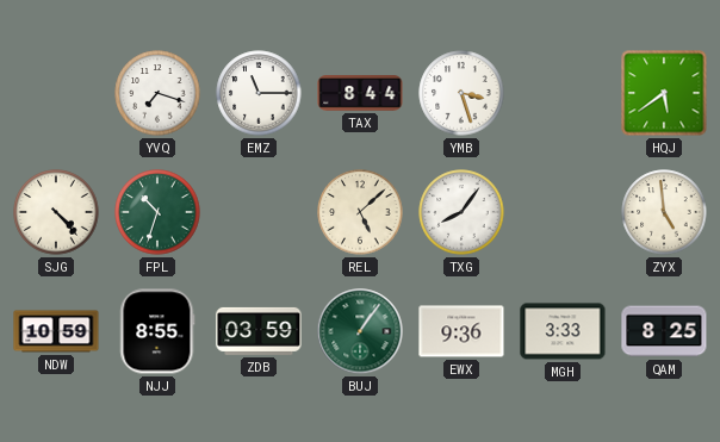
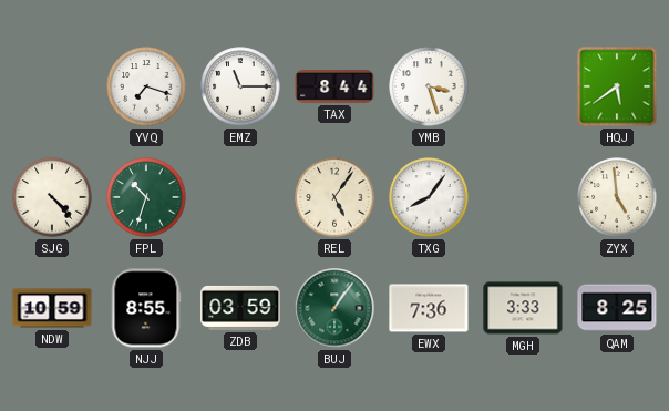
REL: 5:08 -> 5:06 (334, 197)
EWX: 9:36 -> 7:36 (429, 308)
